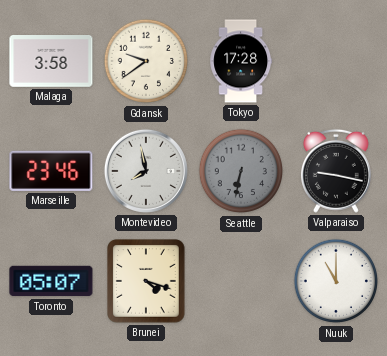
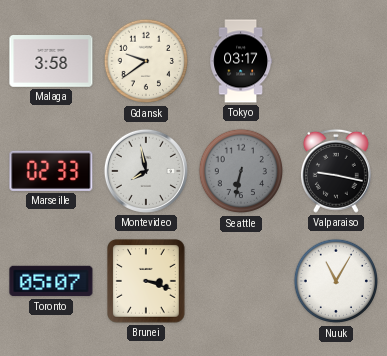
Tokyo: 17:28 -> 03:17 (241, 61)
Marseille: 23:46 -> 02:33 (51, 171)
Brunei: 4:18 -> 3:18 (147, 281)
Nuuk: 11:00 -> 11:05 (336, 281)
